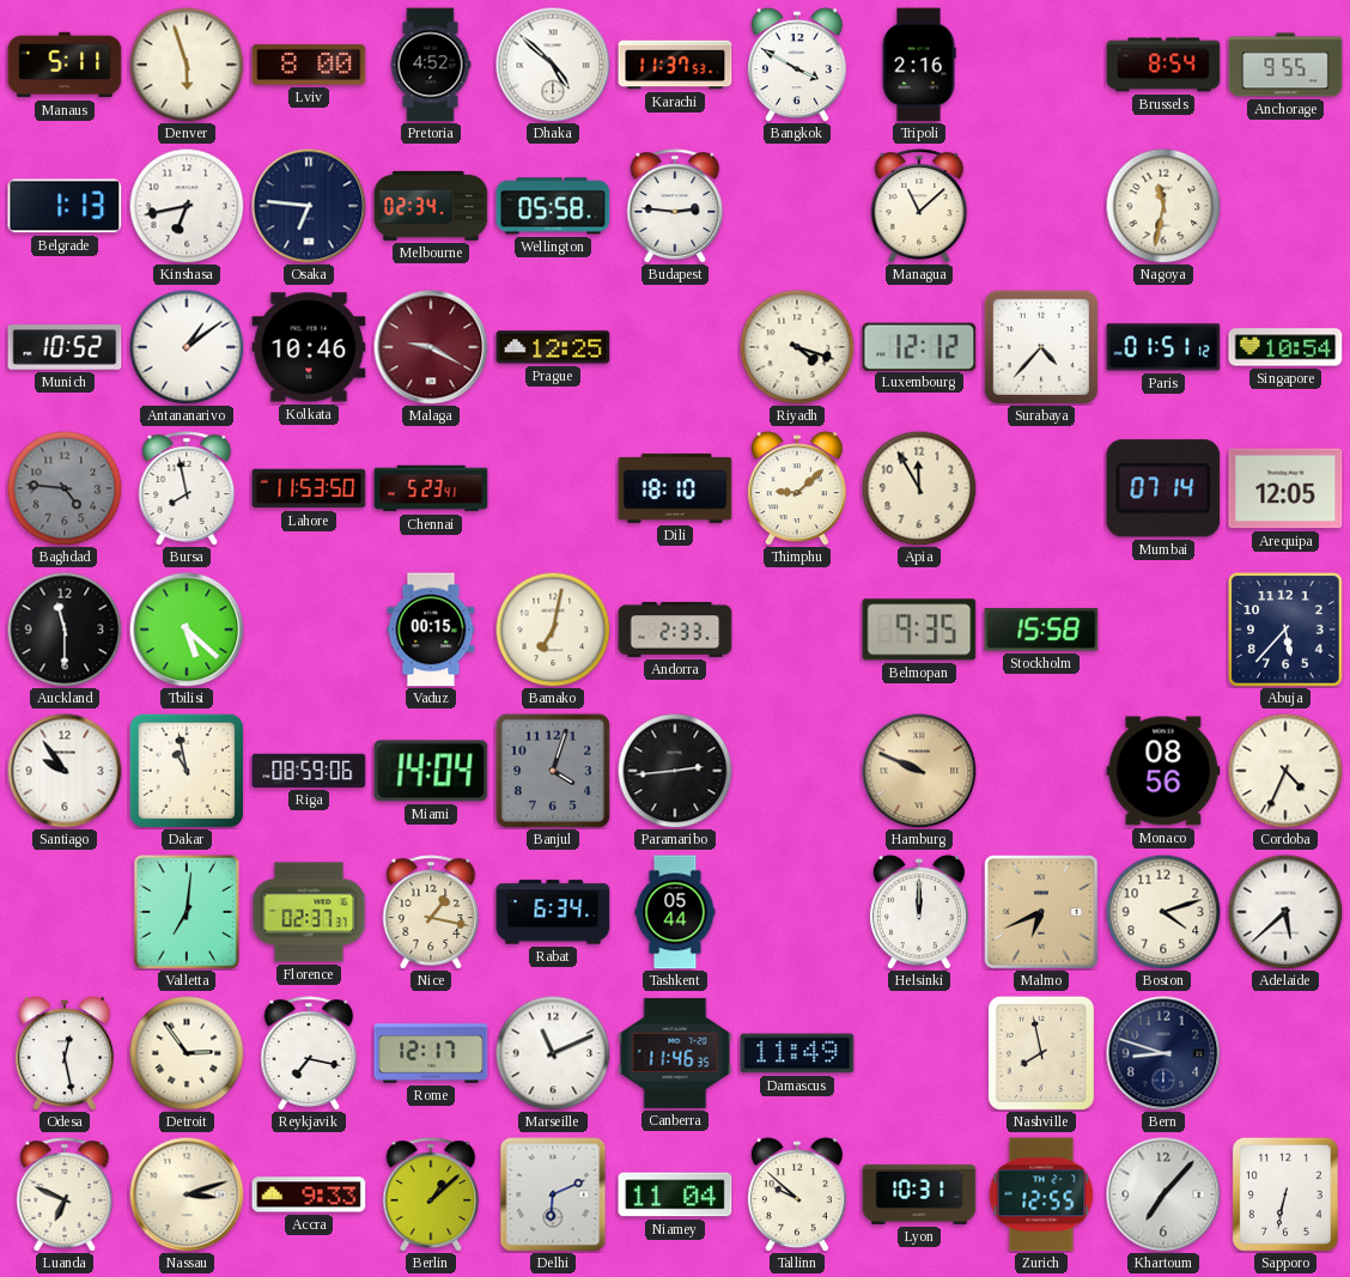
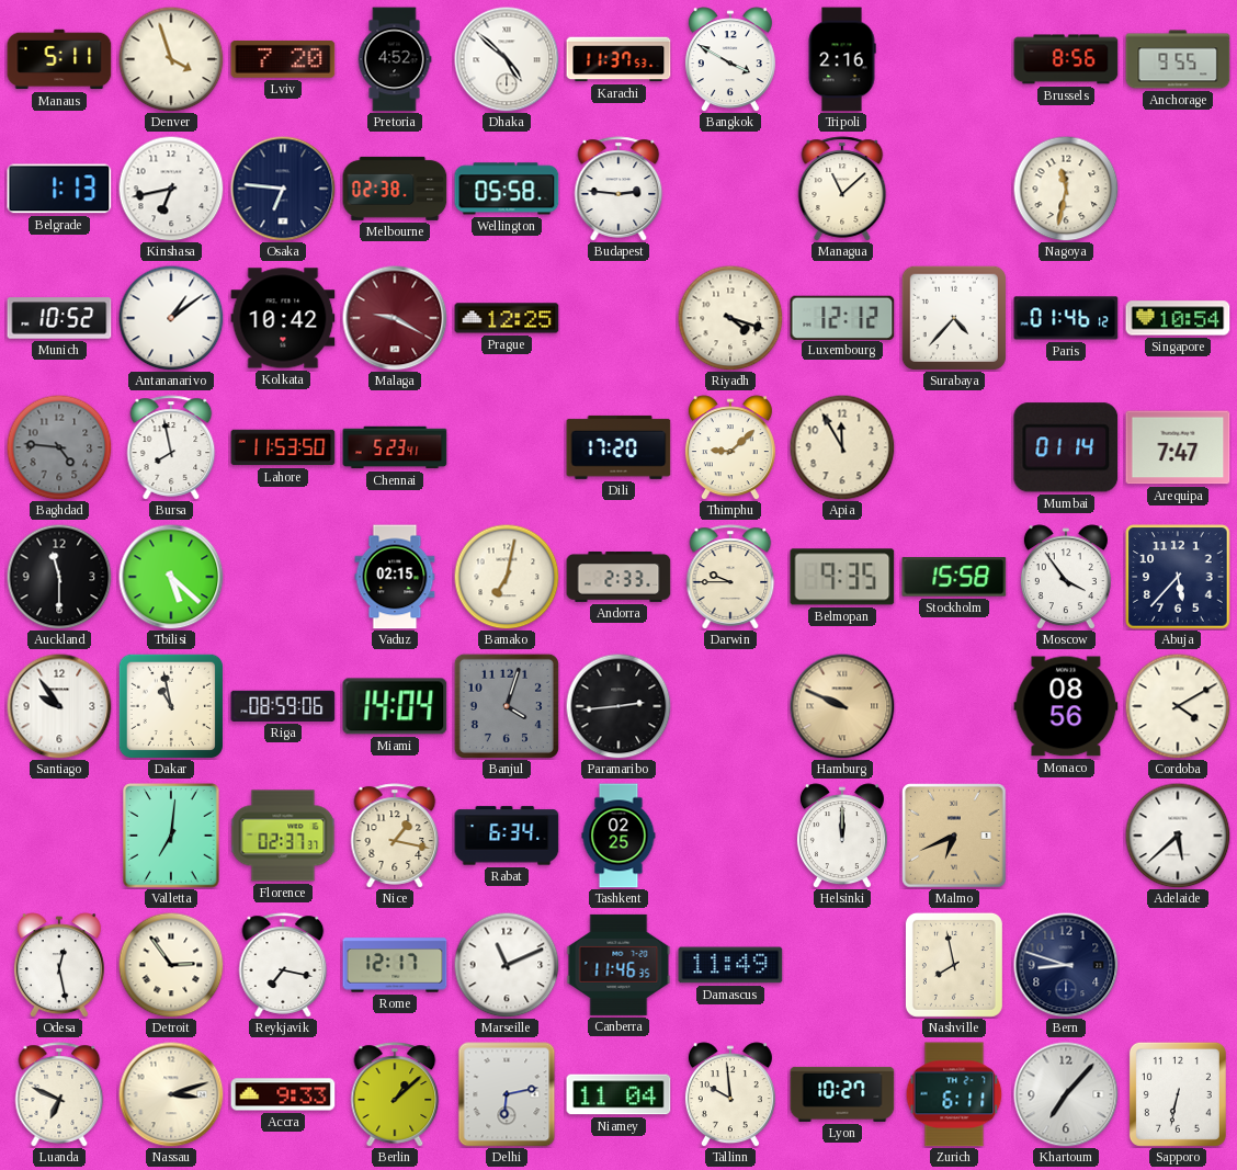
Denver: 5:57 -> 3:57 (171, 59)
Lviv: 8:00 -> 7:20 (283, 59)
Brussels: 8:54 -> 8:56 (1066, 59)
Melbourne: 02:34 -> 02:38 (395, 189)
Kolkata: 10:46 -> 10:42 (283, 318)
Paris: 01:51 -> 01:46 (1066, 318)
Dili: 18:10 -> 17:20 (618, 447)
Mumbai: 07:14 -> 01:14 (1066, 447)
Arequipa: 12:05 -> 7:47 (1178, 447)
Vaduz: 00:15 -> 02:15 (395, 577)
Darwin: none -> 9:45 (730, 577)
Moscow: none -> 3:54 (1066, 577)
Cordoba: 4:34 -> 4:10 (1178, 706)
Tashkent: 05:44 -> 02:25 (618, 836)
Boston: 4:12 -> none (1163, 912)
Delhi: 6:11 -> 6:13 (507, 1094)
Tallinn: 9:52 -> 9:59 (730, 1094)
Lyon: 10:31 -> 10:27 (842, 1094)
Zurich: 12:55 -> 6:11 (954, 1094)
